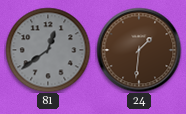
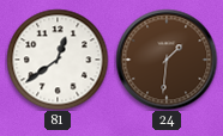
81 dial: grey -> white (58, 60)
